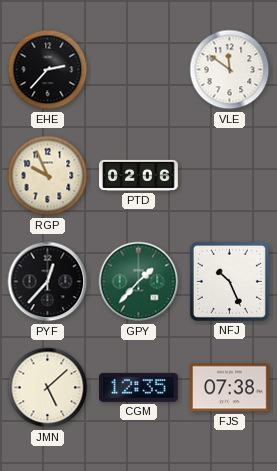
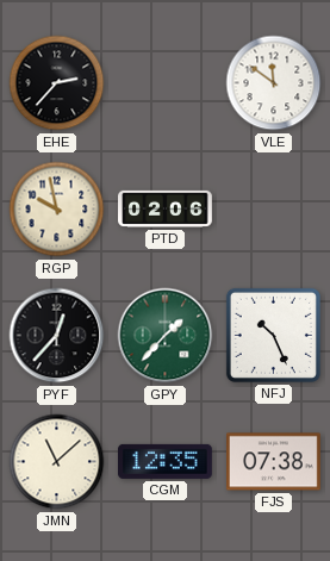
RGP: 9:56 -> 9:58 (57, 210)
JMN: 5:08 -> 11:08 (57, 462)
